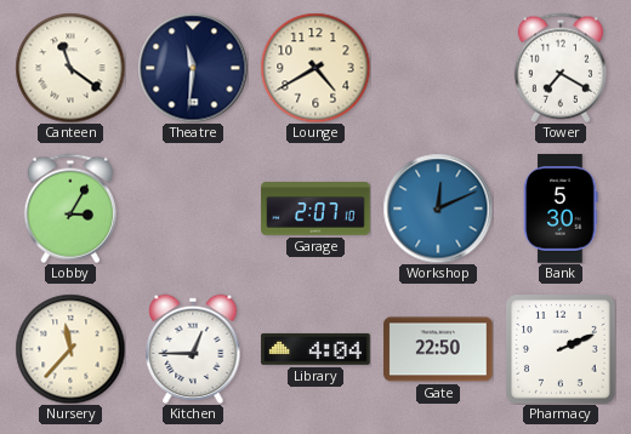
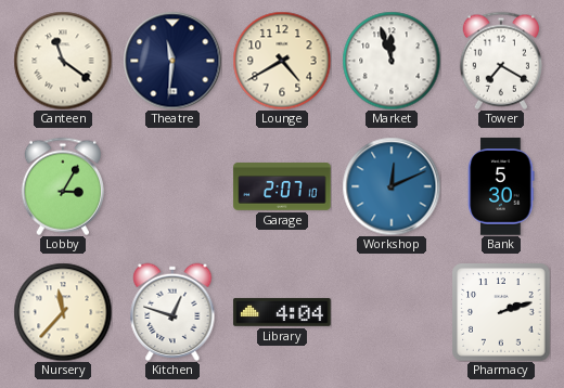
Market: none -> 11:57 (392, 61)
Kitchen: 12:45 -> 12:48 (172, 312)
Gate: 22:50 -> none (438, 349)
Pharmacy: 2:11 -> 2:12 (501, 312)
